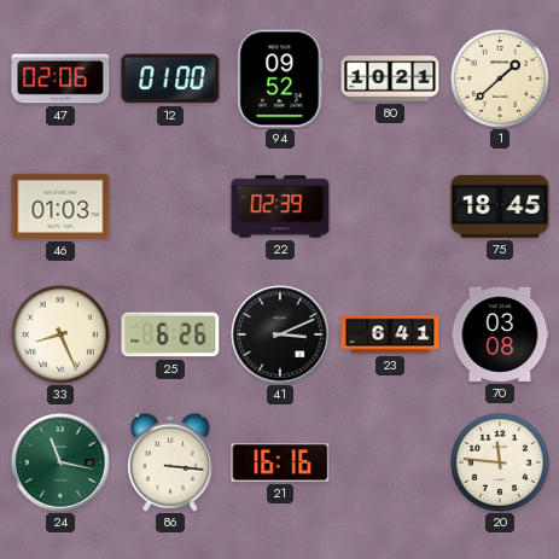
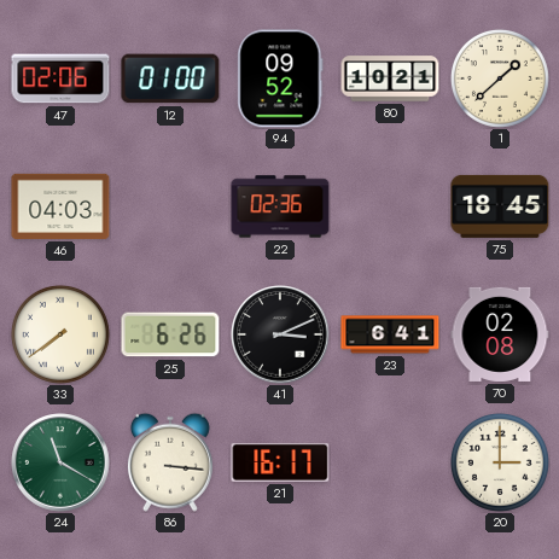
46: 01:03 -> 04:03 (60, 206)
22: 02:39 -> 02:36 (280, 206)
33: 8:26 -> 7:39 (60, 334)
70: 03:08 -> 02:08 (500, 334)
24: 11:17 -> 11:20 (60, 462)
21: 16:16 -> 16:17 (280, 462)
20: 11:46 -> 3:00 (500, 462)
